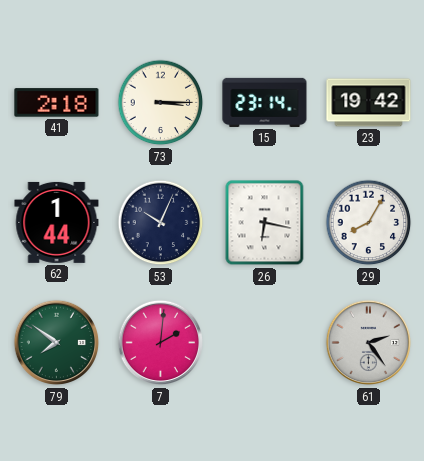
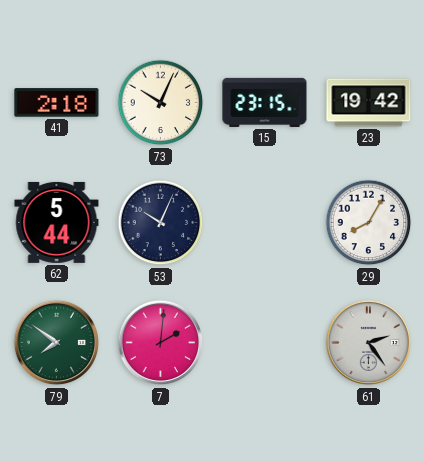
73: 3:15 -> 10:04 (161, 103)
15: 23:14 -> 23:15 (265, 102)
62: 1:44 -> 5:44 (57, 222)
26: 6:17 -> none (265, 223)
